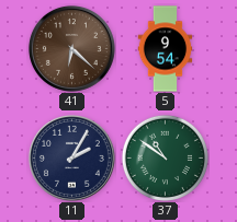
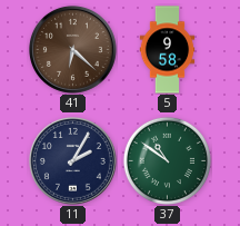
5: 9:54 -> 9:58 (168, 50)
